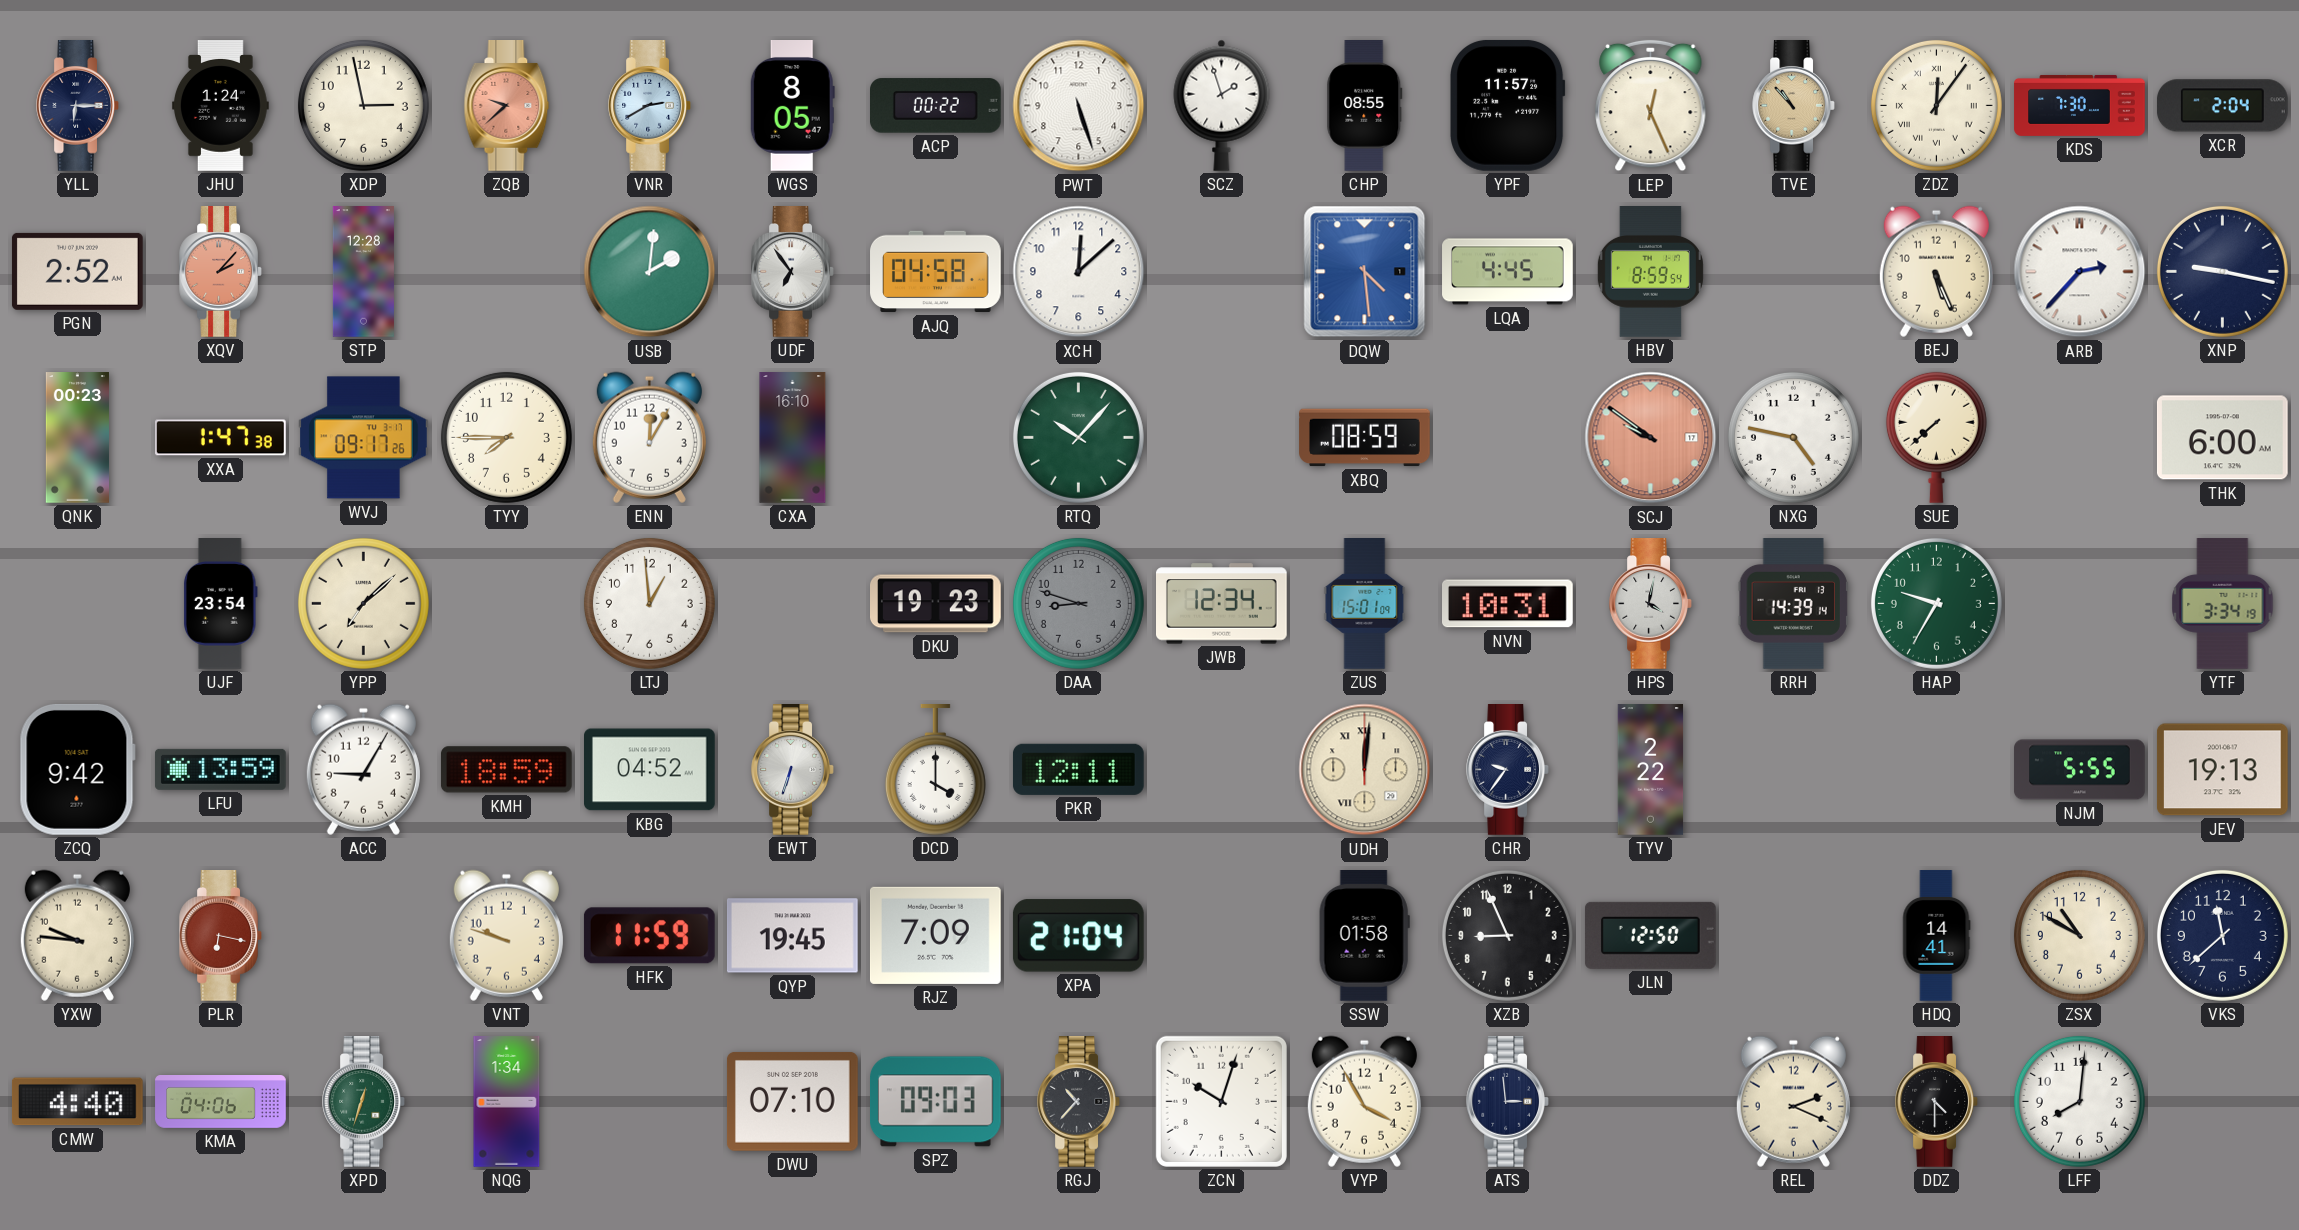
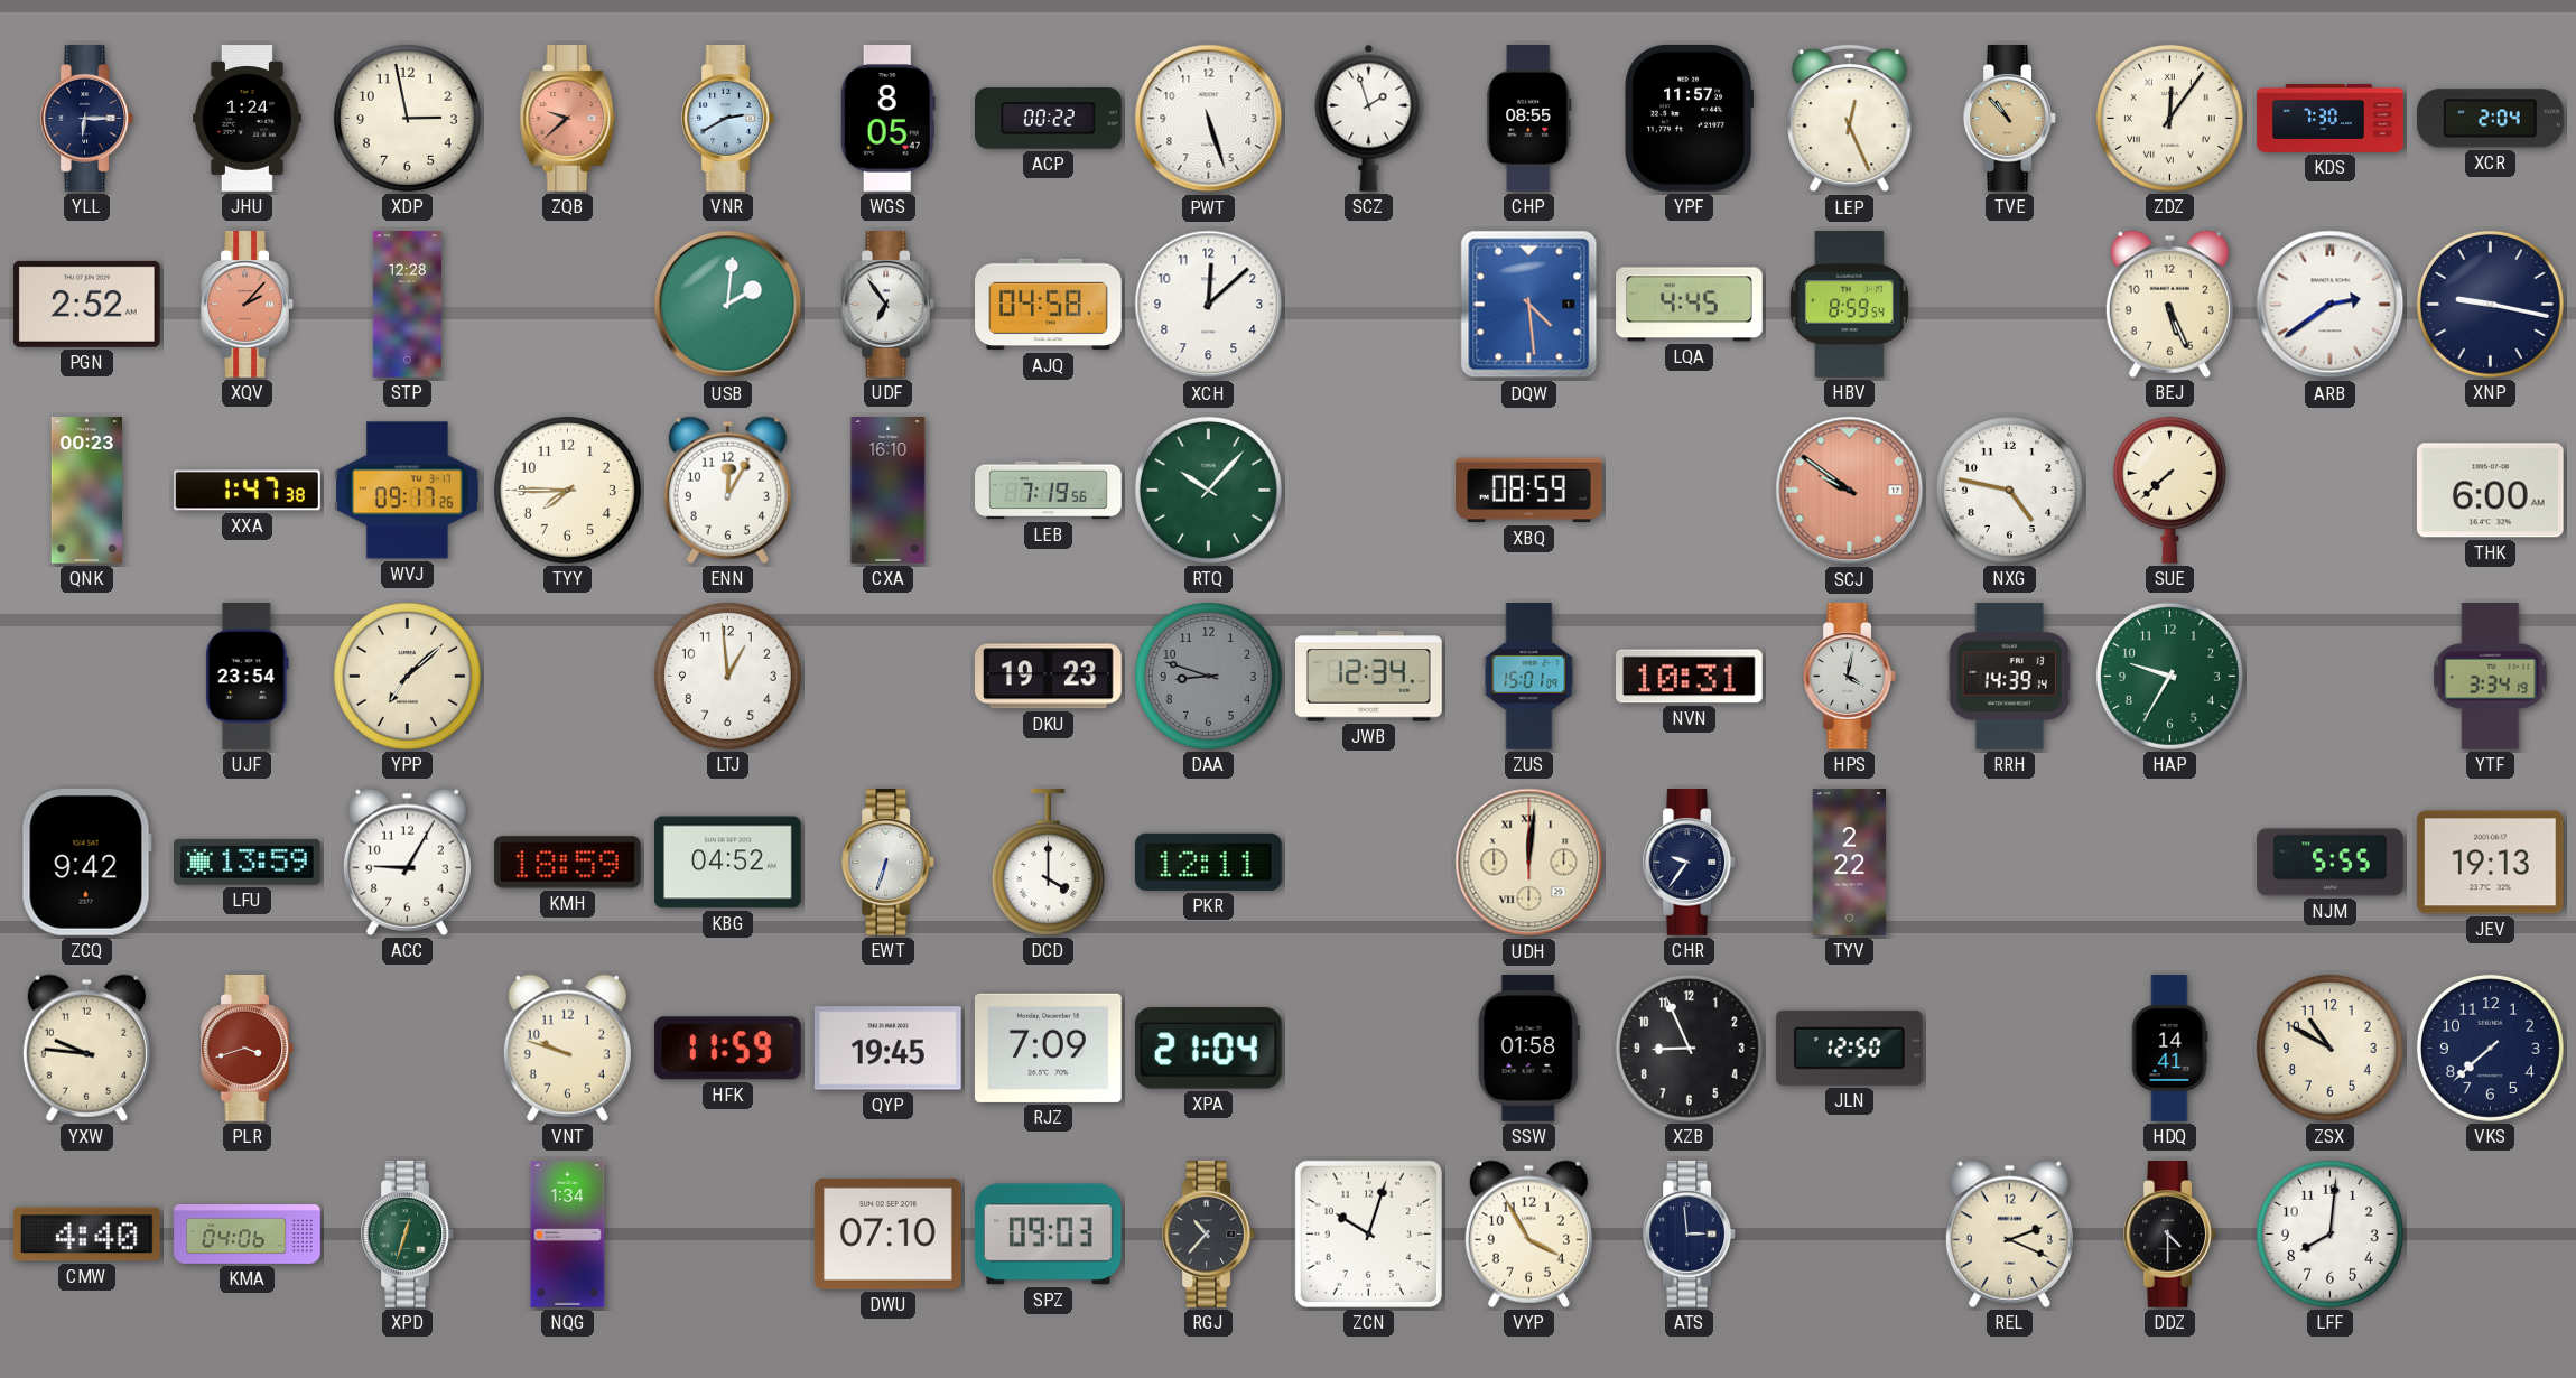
ARB: 2:37 -> 2:39 (2331, 305)
LEB: none -> 7:19 (1049, 491)
PLR: 6:17 -> 3:42 (247, 1049)
VKS: 11:38 -> 7:38 (2490, 1048)
